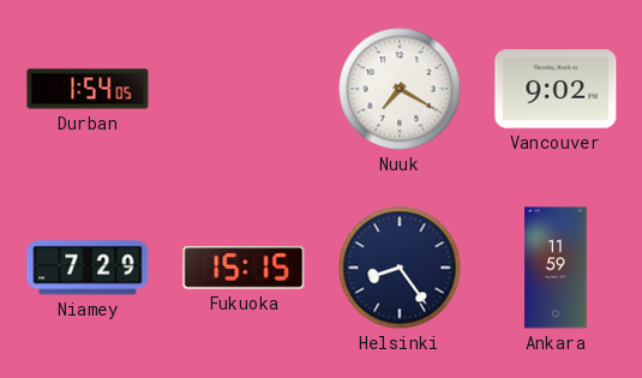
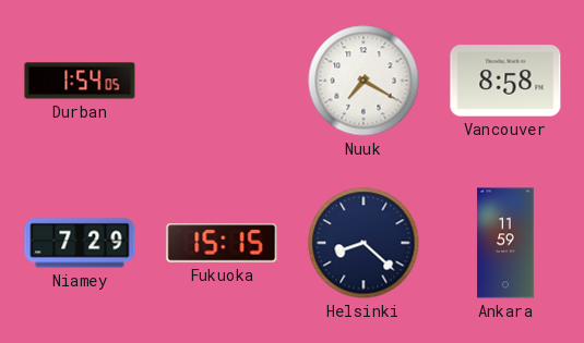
Vancouver: 9:02 -> 8:58 (505, 81)
Helsinki: 8:24 -> 8:22 (363, 243)
